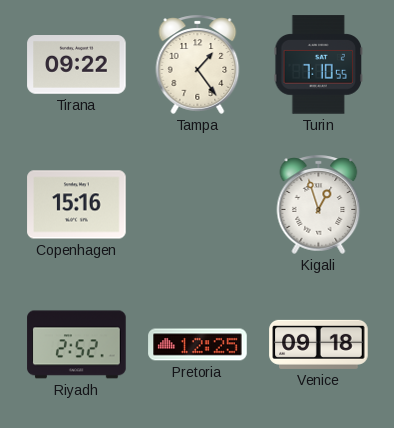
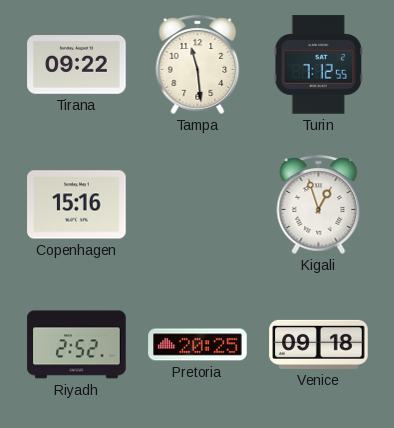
Tampa: 1:24 -> 11:29 (198, 64)
Turin: 7:10 -> 7:12 (319, 65)
Pretoria: 12:25 -> 20:25 (198, 345)
